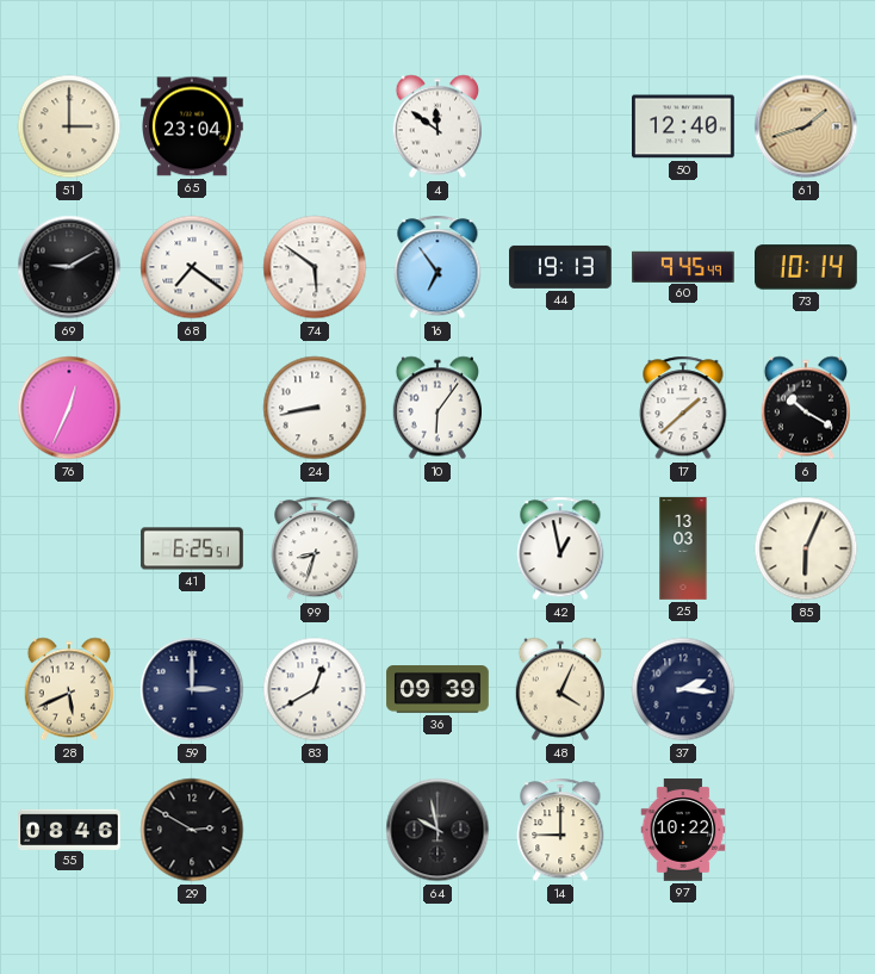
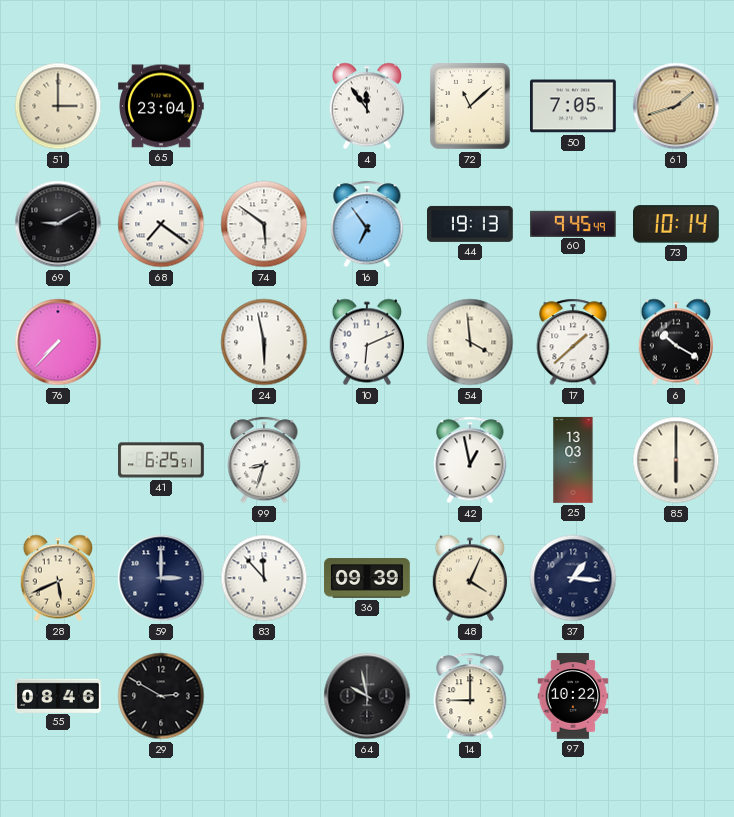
4: 11:51 -> 11:54 (366, 106)
72: none -> 11:08 (470, 106)
50: 12:40 -> 7:05 (574, 106)
76: 12:34 -> 7:37 (58, 342)
24: 8:43 -> 5:58 (264, 342)
10: 6:06 -> 6:11 (366, 342)
54: none -> 3:59 (470, 342)
85: 6:04 -> 6:00 (676, 460)
83: 12:40 -> 11:53 (264, 578)
37: 2:16 -> 1:16 (573, 578)
